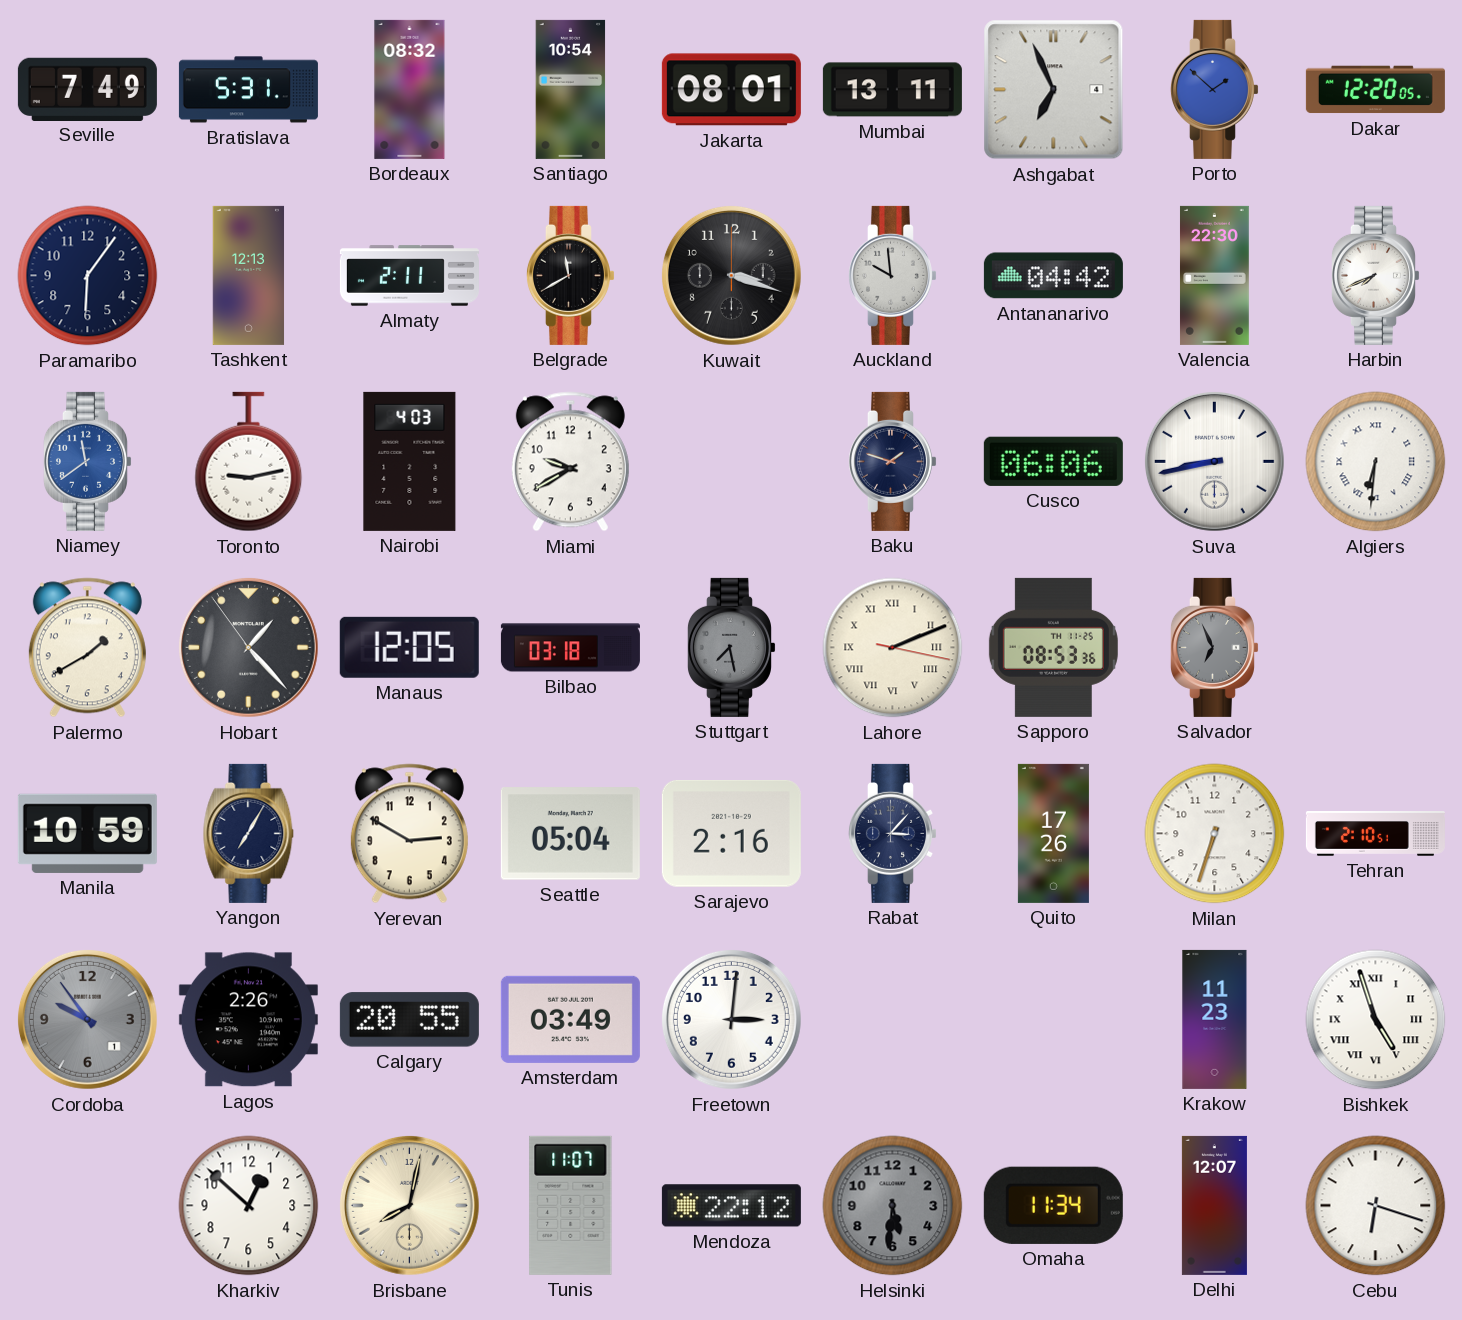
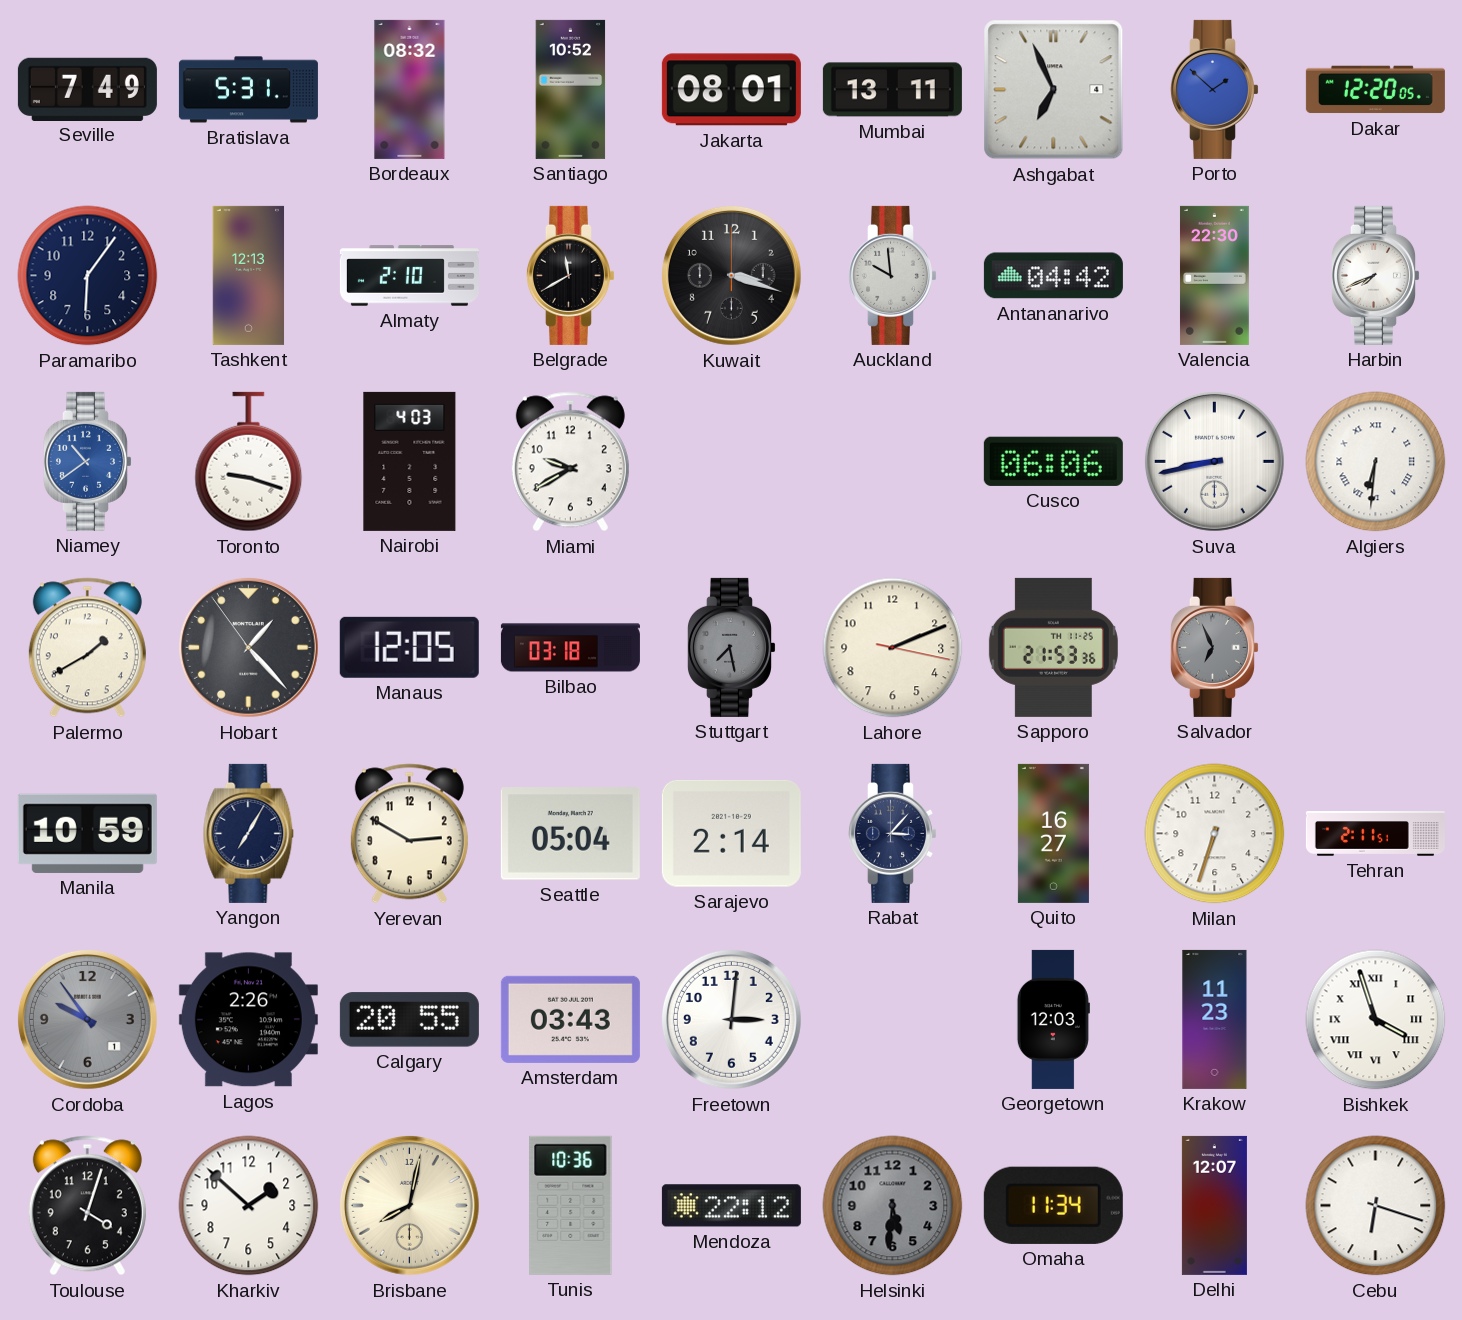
Santiago: 10:54 -> 10:52 (571, 89)
Almaty: 2:11 -> 2:10 (409, 276)
Niamey: 11:39 -> 10:39 (87, 461)
Toronto: 9:13 -> 9:18 (249, 462)
Baku: 1:48 -> none (892, 461)
Lahore numerals: Roman -> Arabic (893, 648)
Sapporo: 08:53 -> 21:53 (1053, 647)
Sarajevo: 2:16 -> 2:14 (731, 833)
Quito: 17:26 -> 16:27 (1053, 833)
Tehran: 2:10 -> 2:11 (1375, 834)
Amsterdam: 03:49 -> 03:43 (570, 1019)
Georgetown: none -> 12:03 (1053, 1019)
Bishkek: 4:57 -> 3:57 (1376, 1020)
Toulouse: none -> 4:03 (87, 1206)
Kharkiv: 12:52 -> 1:52 (249, 1206)
Tunis: 11:07 -> 10:36 (571, 1205)
